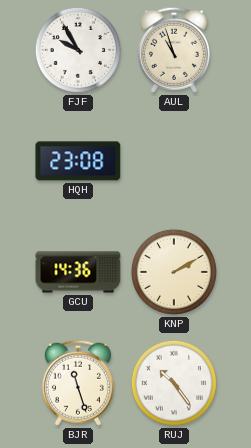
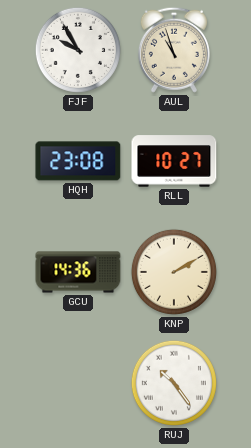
RLL: none -> 10:27 (174, 161)
BJR: 11:27 -> none (78, 383)
